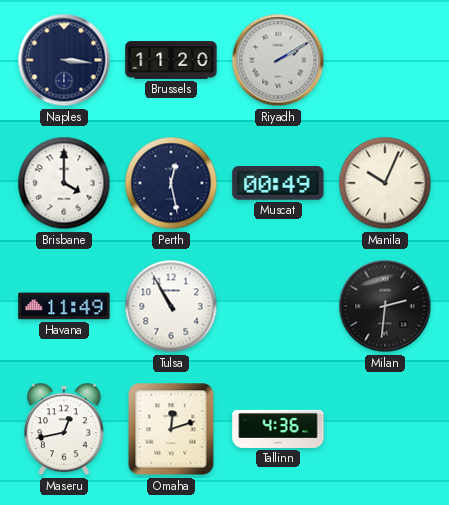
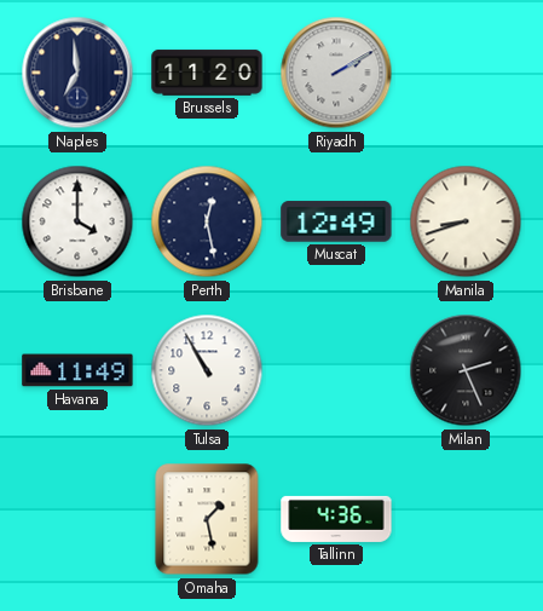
Naples: 3:16 -> 6:59 (77, 73)
Muscat: 00:49 -> 12:49 (336, 221)
Manila: 10:04 -> 8:42 (466, 221)
Milan: 2:31 -> 2:26 (466, 370)
Maseru: 12:43 -> none (65, 429)
Omaha: 12:12 -> 1:28 (207, 519)
